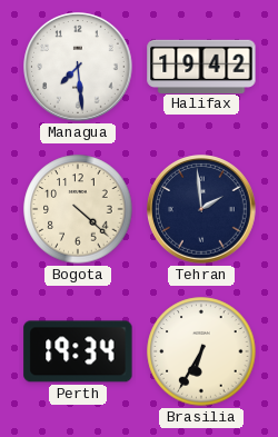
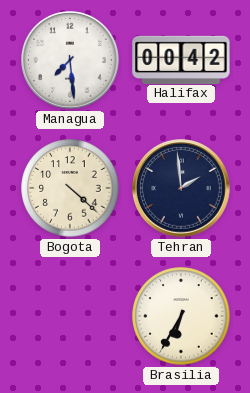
Halifax: 19:42 -> 00:42 (181, 59)
Perth: 19:34 -> none (78, 351)
